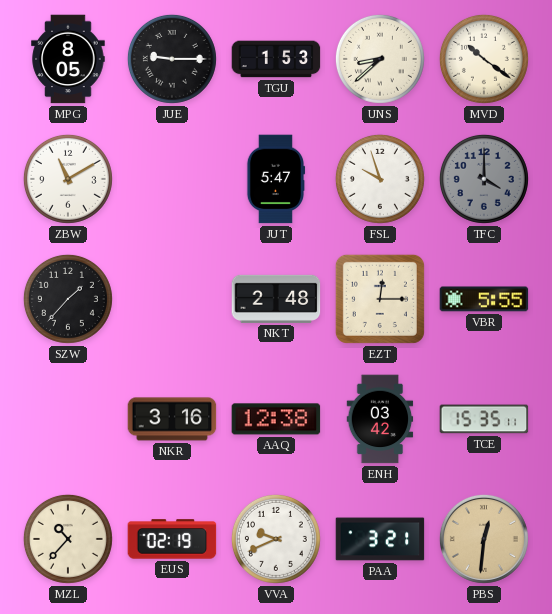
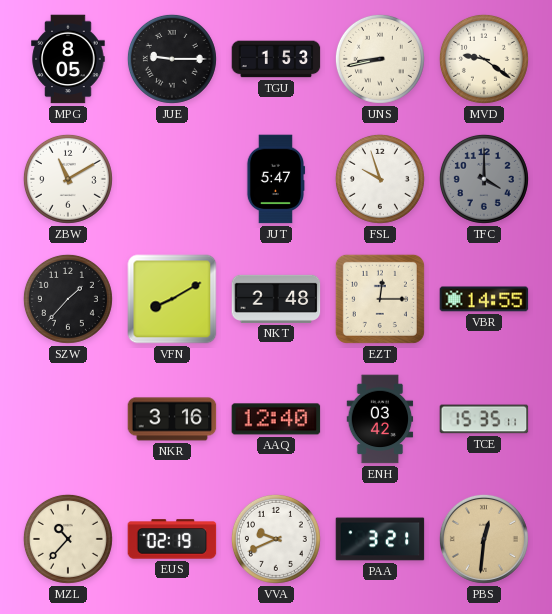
UNS: 8:38 -> 8:43 (380, 59)
MVD: 10:21 -> 9:21 (484, 59)
VFN: none -> 8:10 (172, 299)
VBR: 5:55 -> 14:55 (484, 299)
AAQ: 12:38 -> 12:40 (276, 419)
